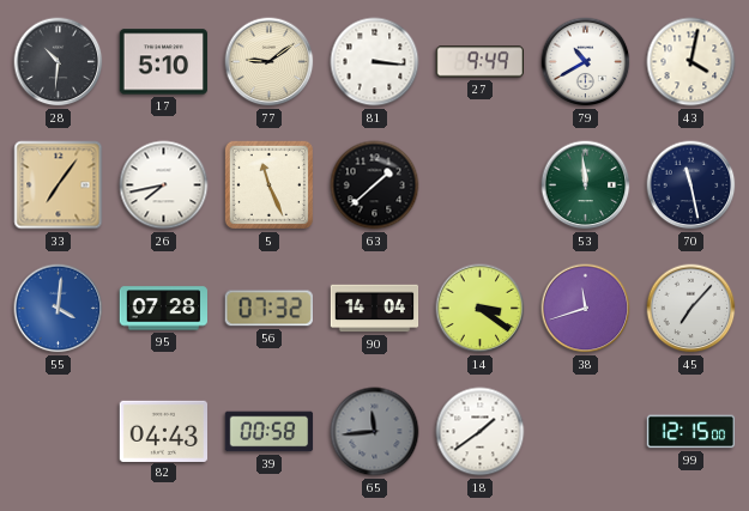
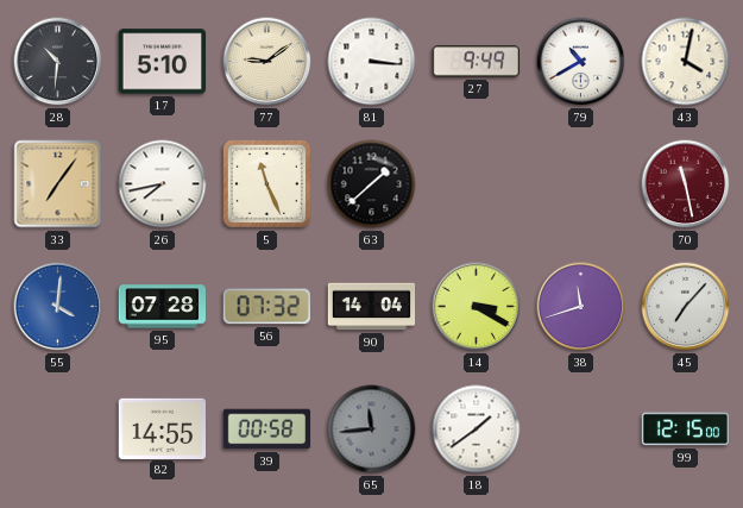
53: 11:59 -> none (586, 185)
70 dial: navy -> burgundy (686, 184)
14: 3:21 -> 3:20 (477, 307)
82: 04:43 -> 14:55 (163, 428)
